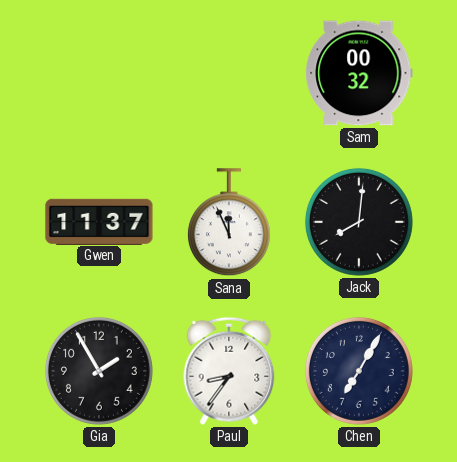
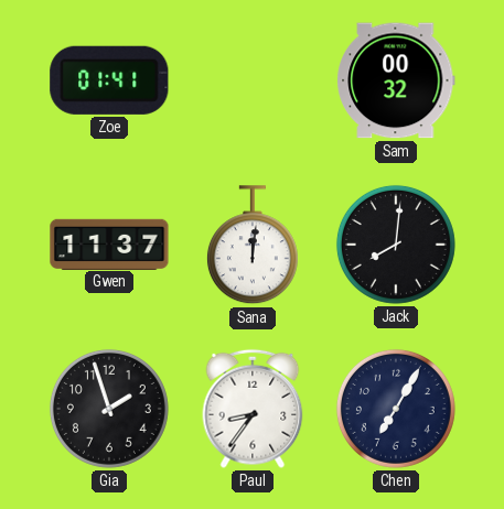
Zoe: none -> 01:41 (109, 80)
Sana: 11:56 -> 12:01 (253, 246)
Gia: 1:55 -> 1:57 (109, 409)
